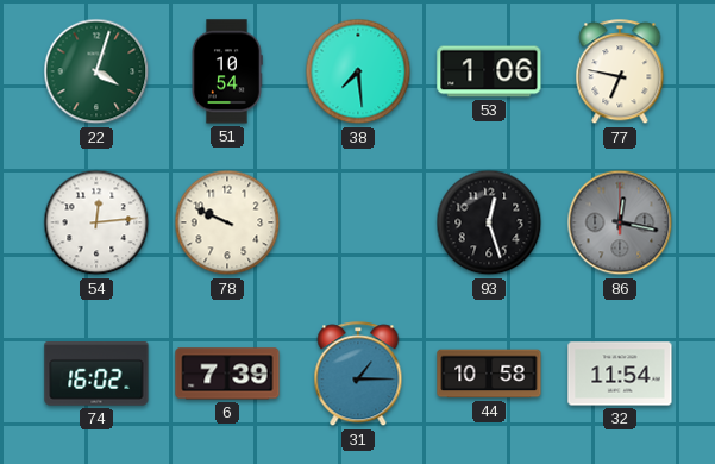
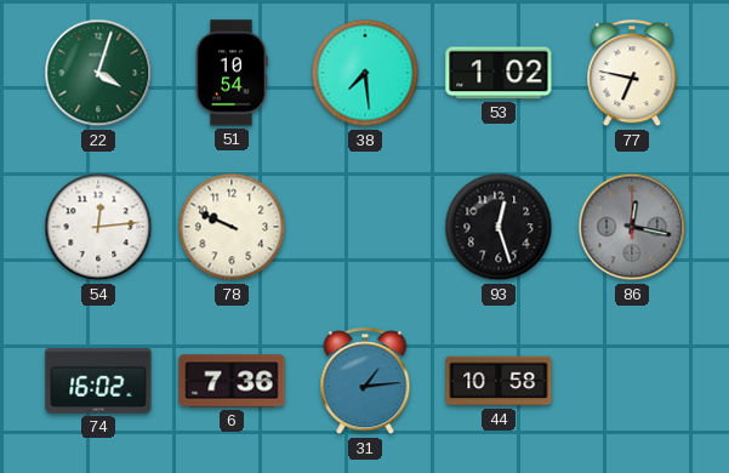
53: 1:06 -> 1:02 (499, 73)
6: 7:39 -> 7:36 (232, 381)
31: 1:15 -> 1:14 (365, 382)
32: 11:54 -> none (620, 374)
